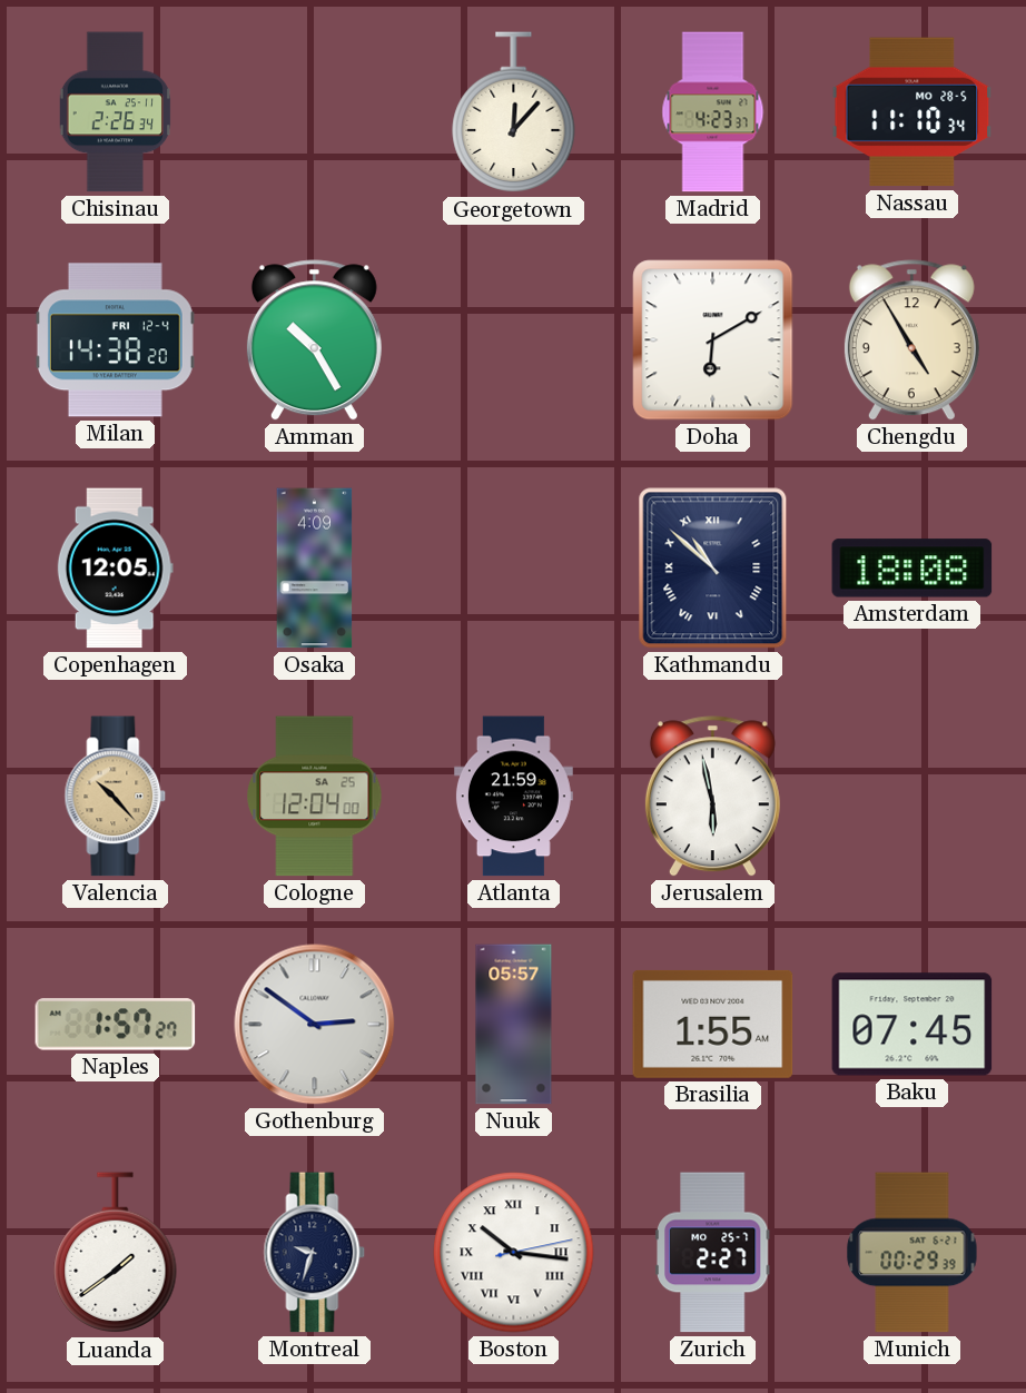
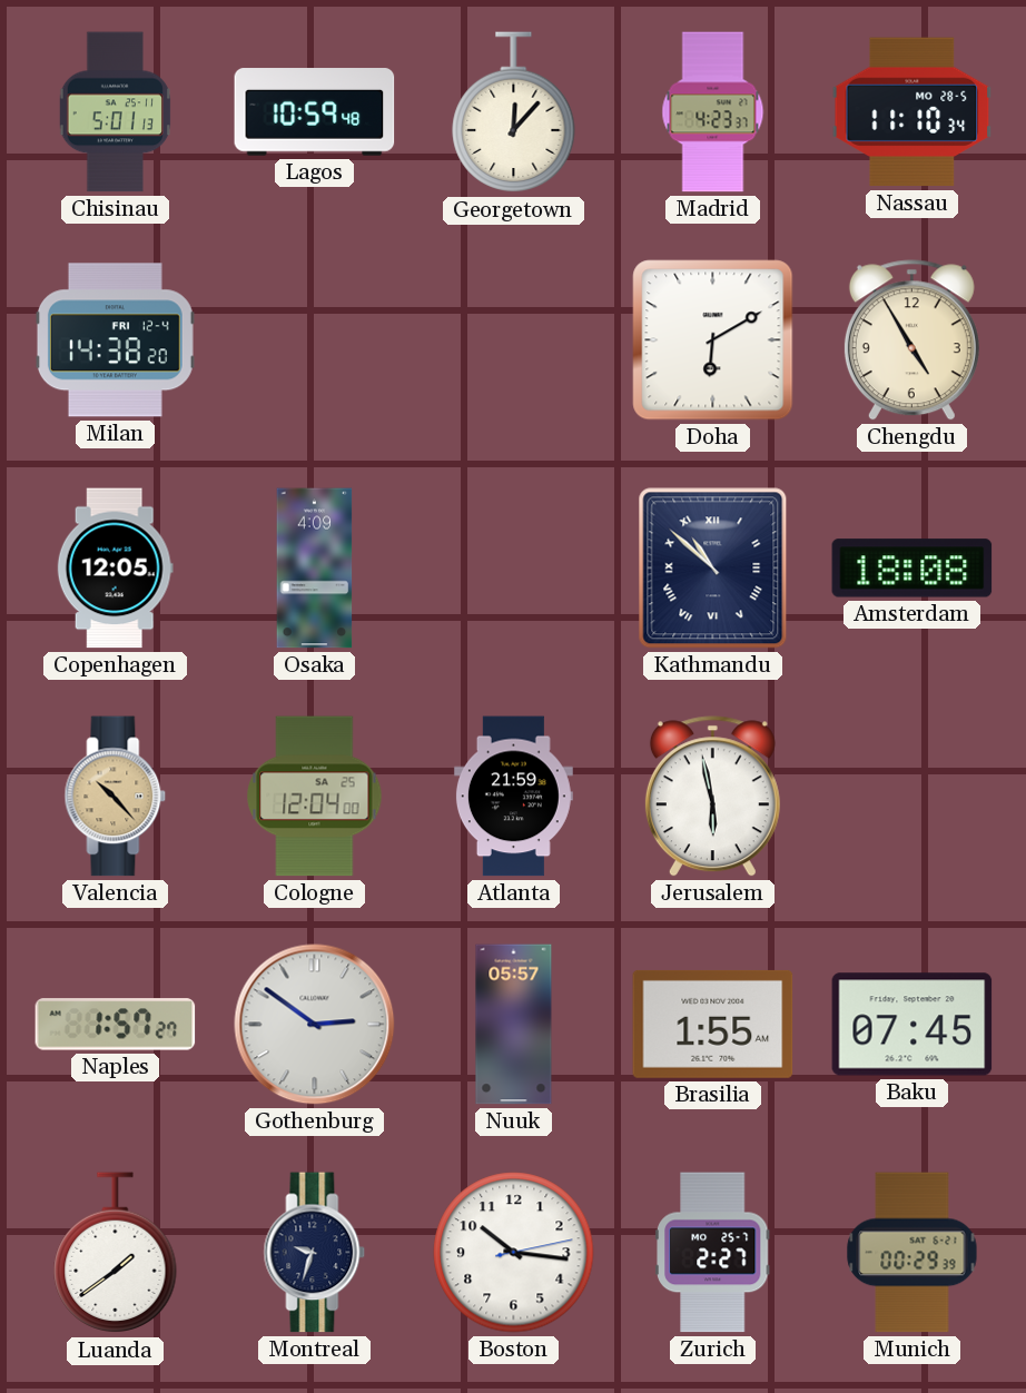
Chisinau: 2:26 -> 5:01 (115, 112)
Lagos: none -> 10:59 (315, 112)
Amman: 10:25 -> none (314, 340)
Boston numerals: Roman -> Arabic (514, 1253)
